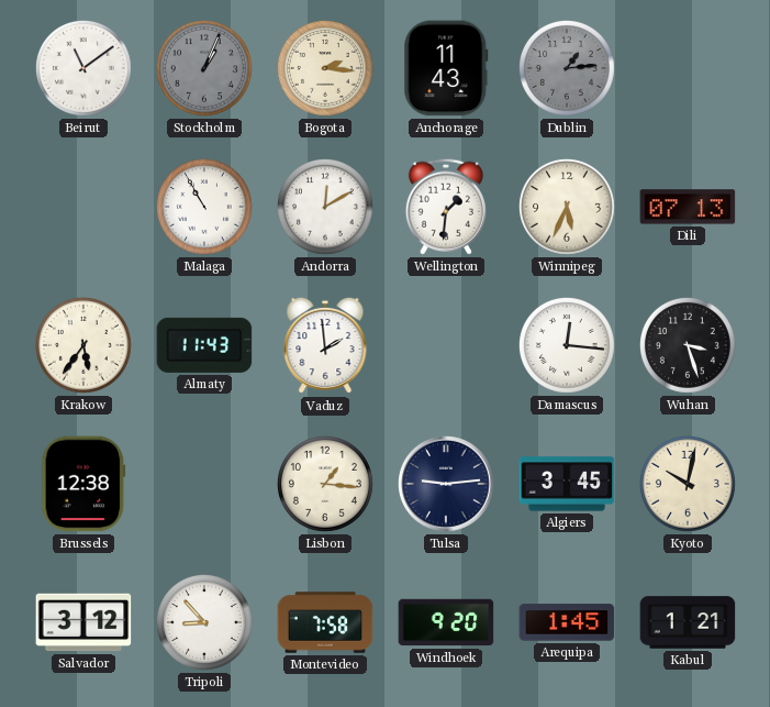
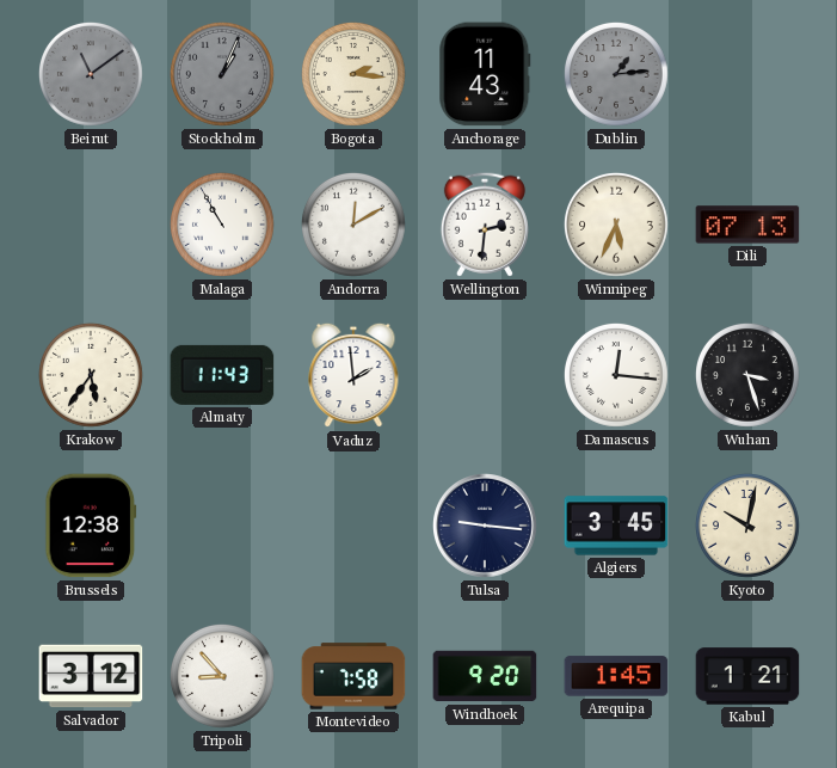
Beirut dial: white -> grey (91, 74)
Wellington: 1:31 -> 2:31 (485, 225)
Lisbon: 1:16 -> none (325, 484)
Tulsa: 9:14 -> 9:16 (486, 527)
